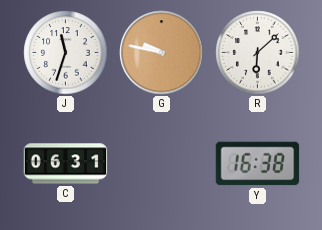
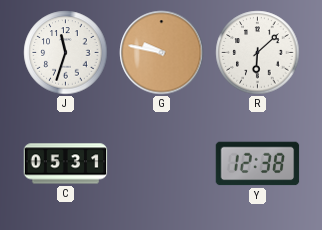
C: 06:31 -> 05:31 (66, 164)
Y: 16:38 -> 12:38 (258, 164)
